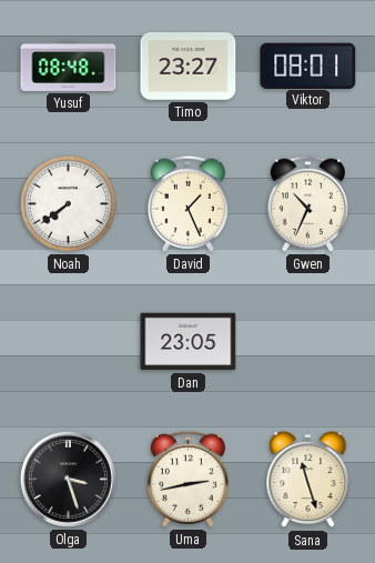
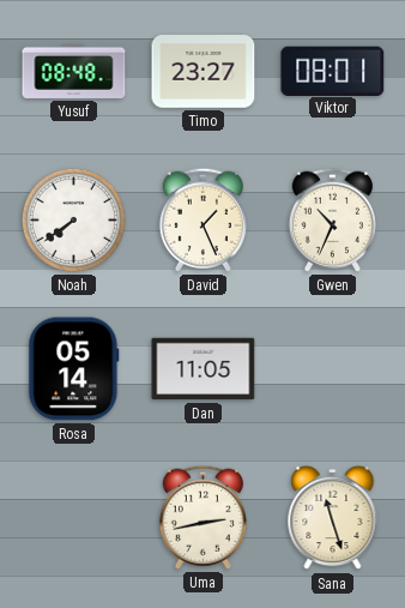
Rosa: none -> 05:14 (74, 369)
Dan: 23:05 -> 11:05 (204, 369)
Olga: 3:27 -> none (68, 479)
